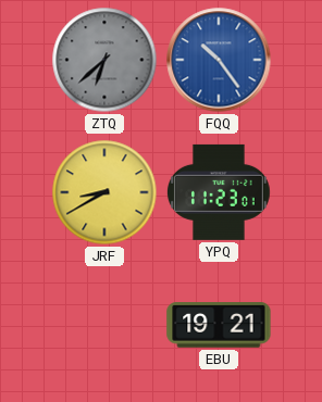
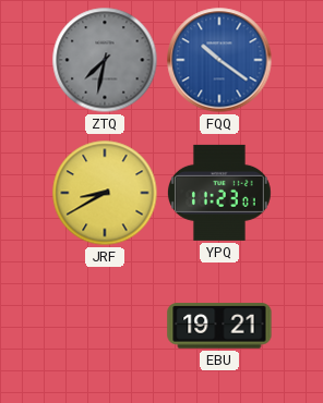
ZTQ: 6:38 -> 7:32 (105, 60)
FQQ: 10:24 -> 10:21 (219, 60)
